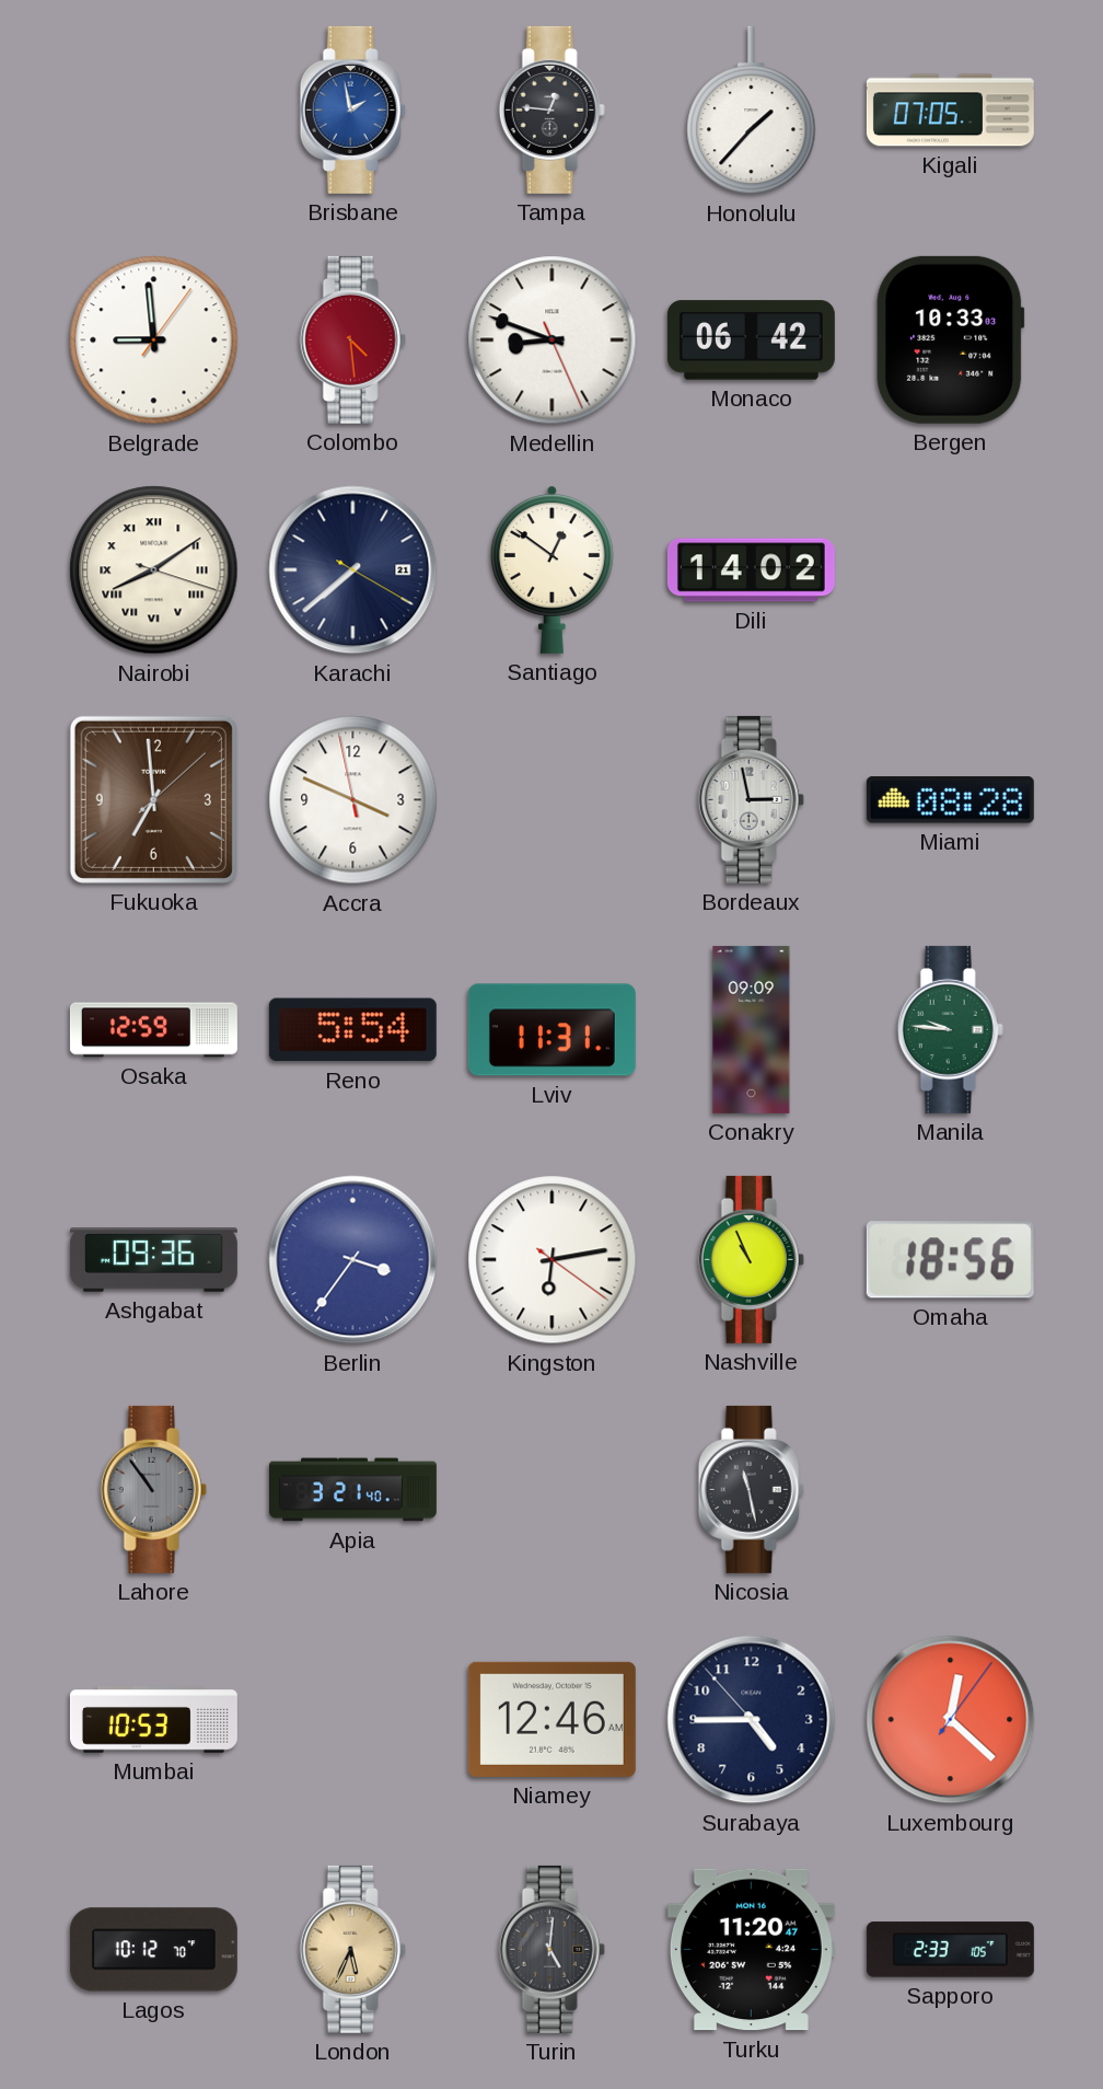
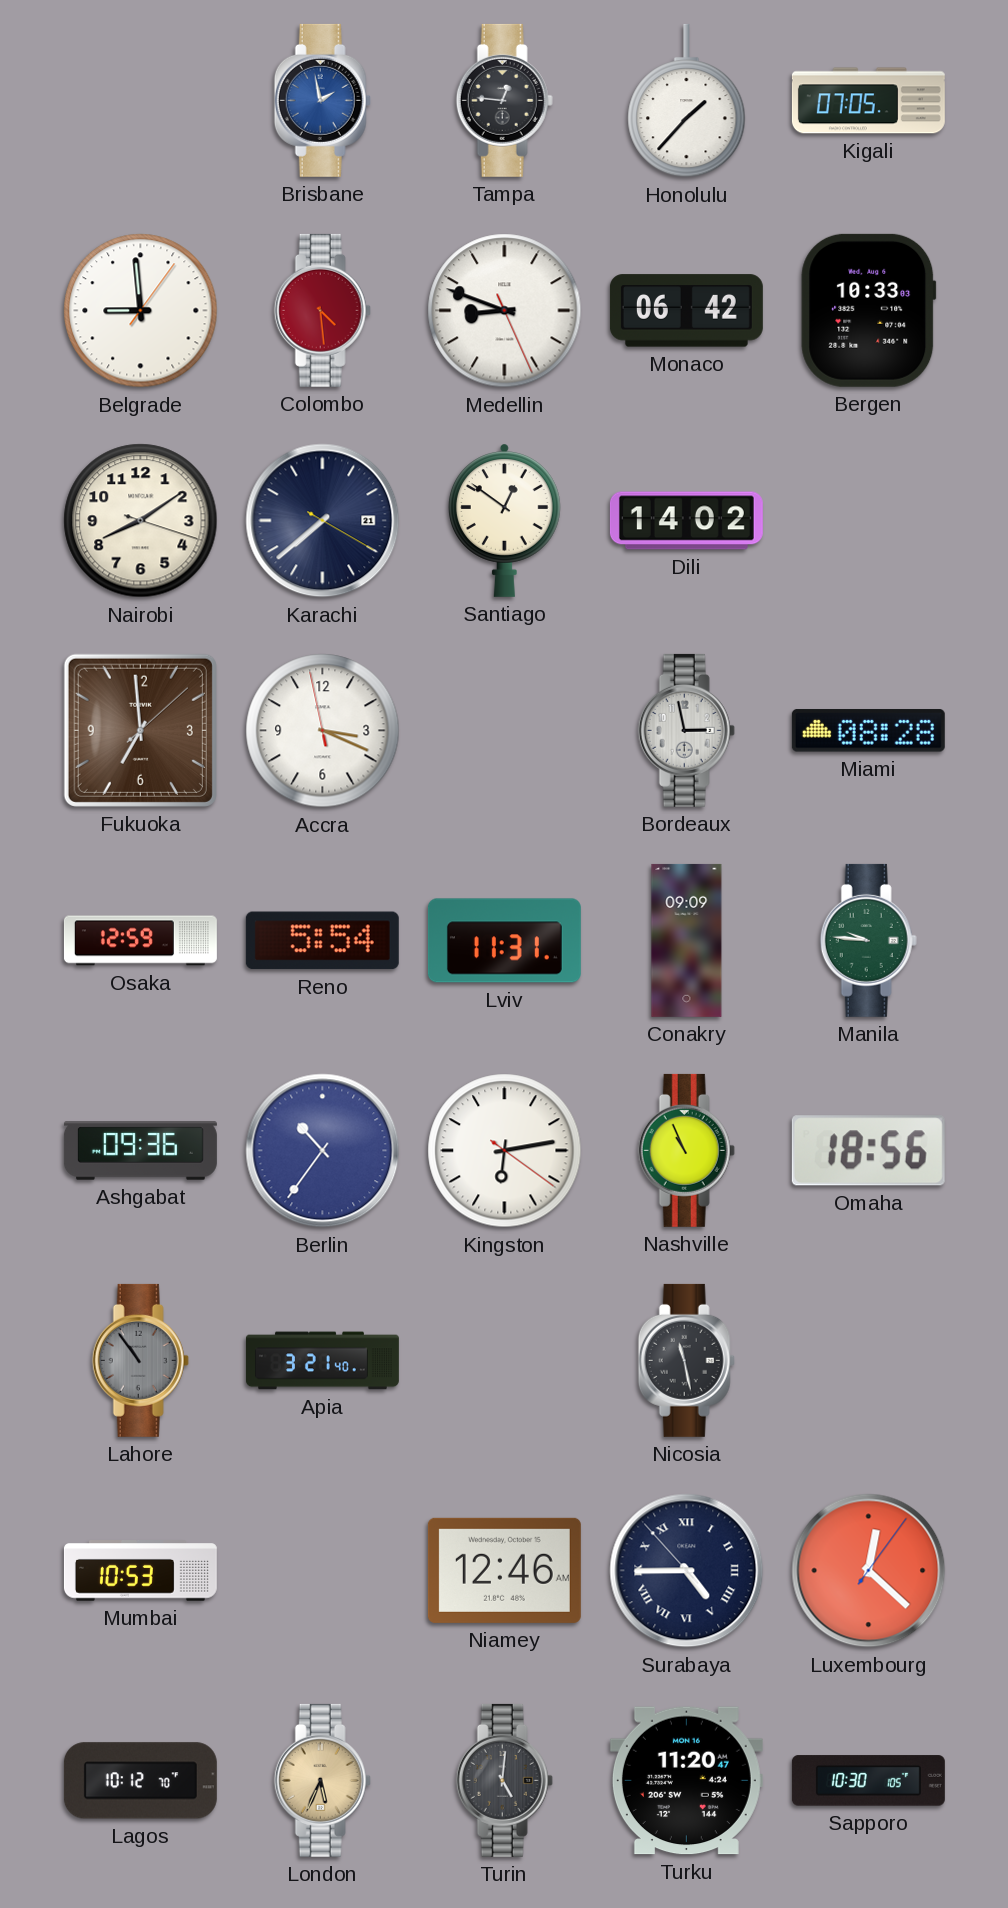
Nairobi numerals: Roman -> Arabic (141, 521)
Accra: 3:48 -> 3:18 (323, 731)
Berlin: 3:36 -> 10:36 (323, 1151)
Surabaya numerals: Arabic -> Roman (687, 1571)
Sapporo: 2:33 -> 10:30 (868, 1781)
